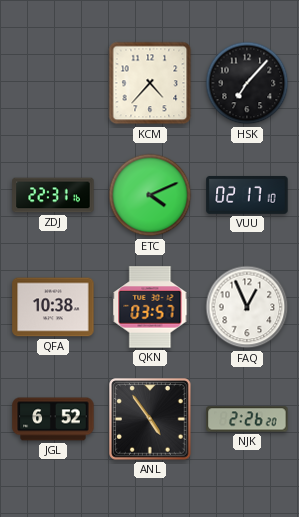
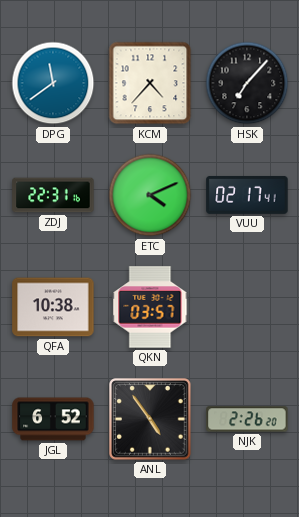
DPG: none -> 11:39 (53, 83)
VUU: 02:17:10 -> 02:17:41 (247, 195)
FAQ: 12:56 -> none (247, 307)
